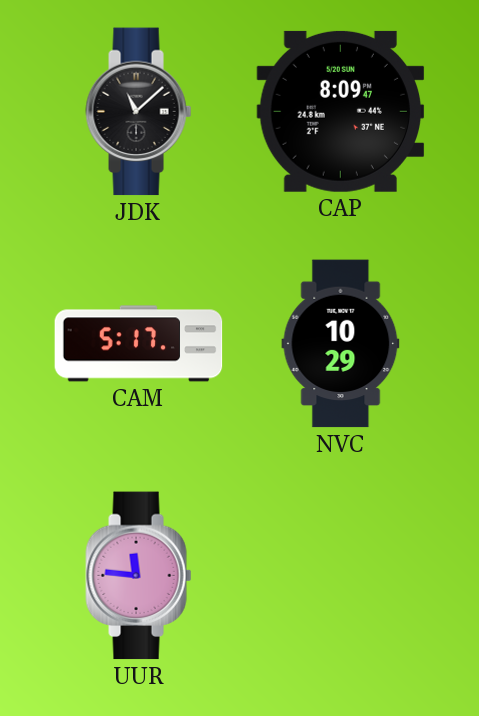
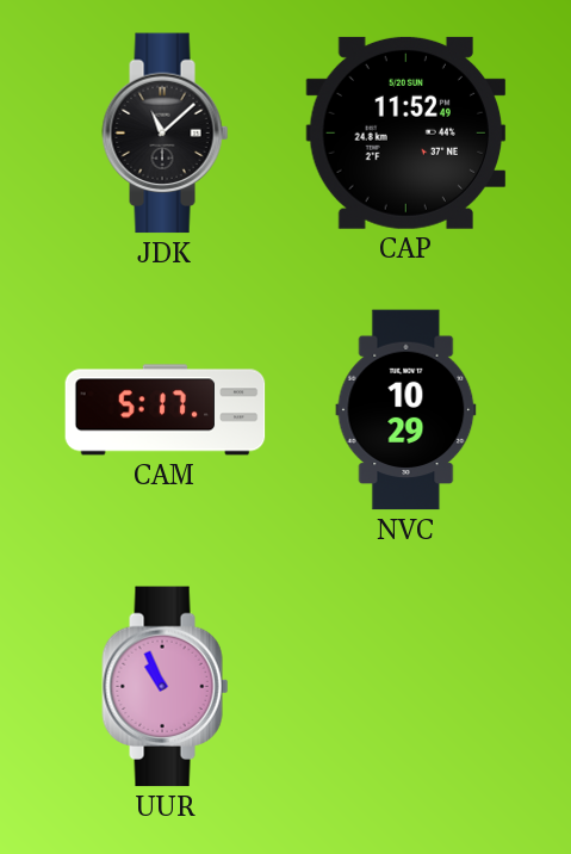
CAP: 8:09 -> 11:52 (406, 132)
UUR: 11:46 -> 10:56 (166, 687)
